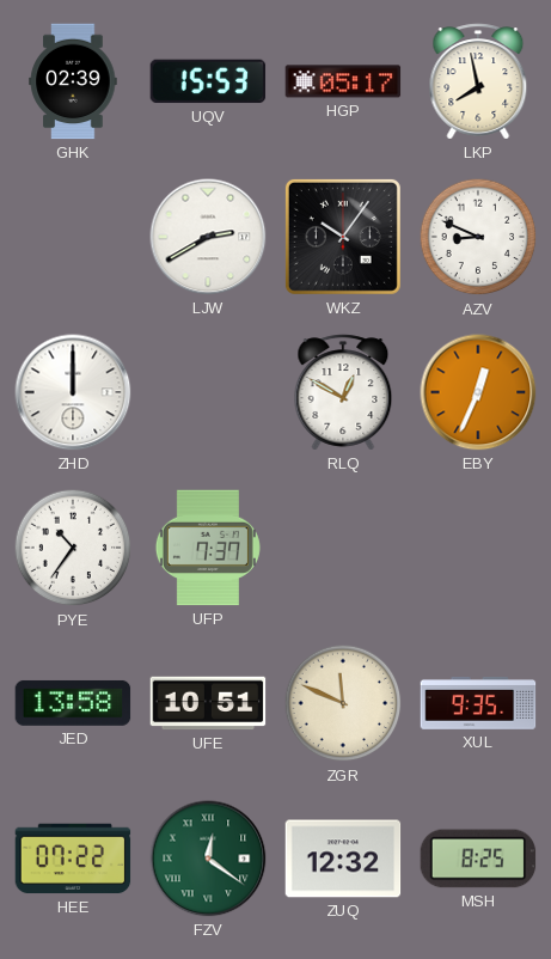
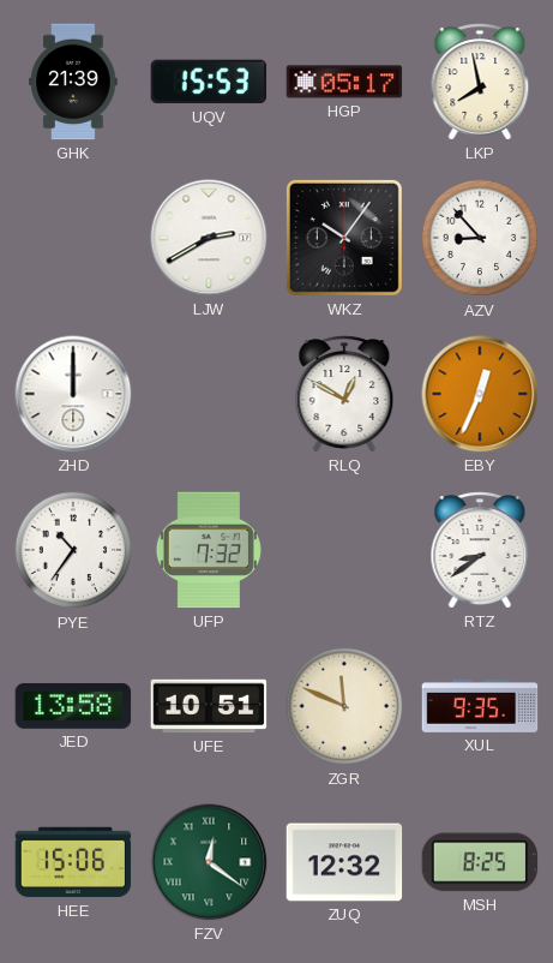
GHK: 02:39 -> 21:39 (73, 82)
AZV: 8:49 -> 8:53 (480, 238)
UFP: 7:37 -> 7:32 (209, 550)
RTZ: none -> 8:39 (480, 550)
HEE: 07:22 -> 15:06 (73, 862)
